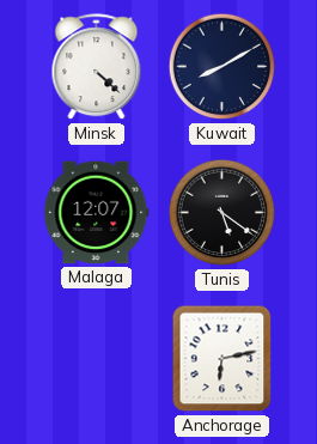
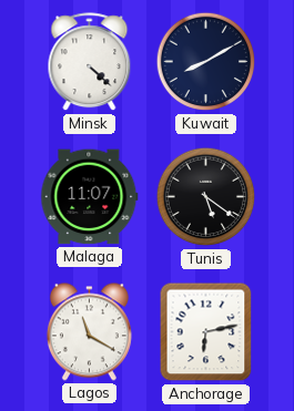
Malaga: 12:07 -> 11:07 (90, 197)
Lagos: none -> 11:20 (89, 332)
